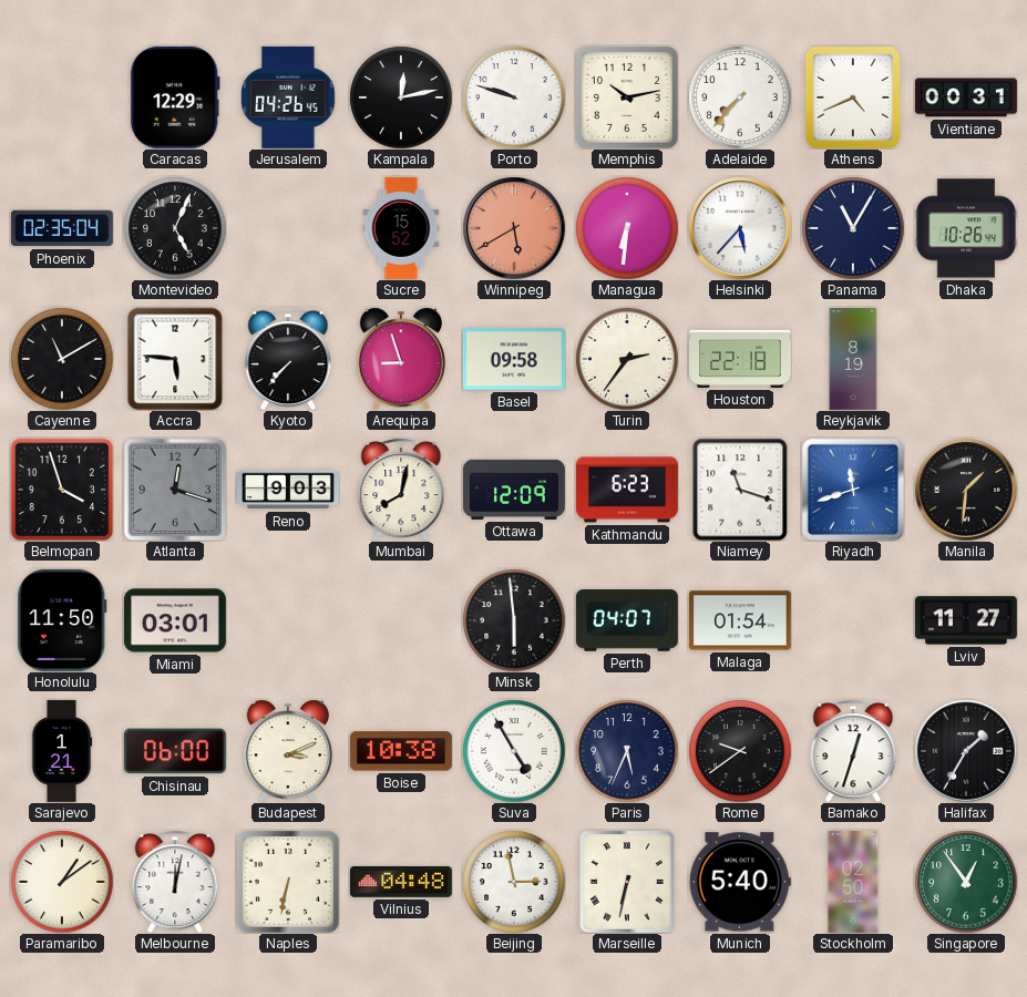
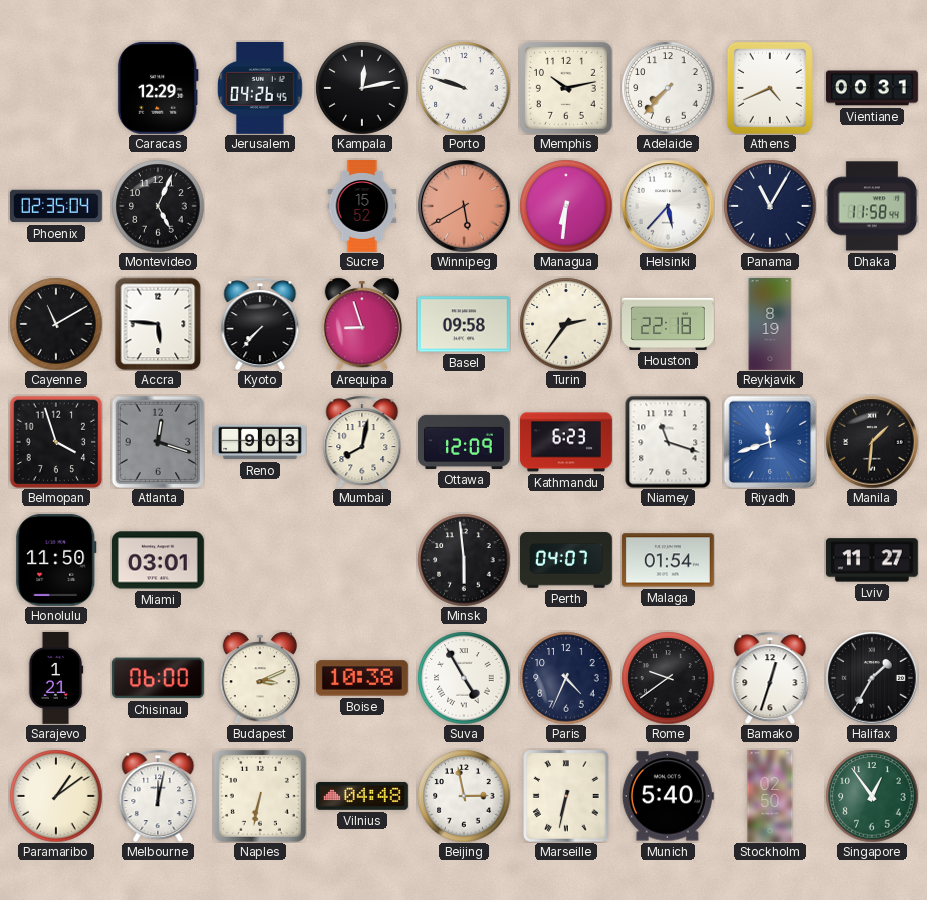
Dhaka: 10:26 -> 11:58 (872, 206)
Paris: 5:34 -> 4:34 (566, 678)
